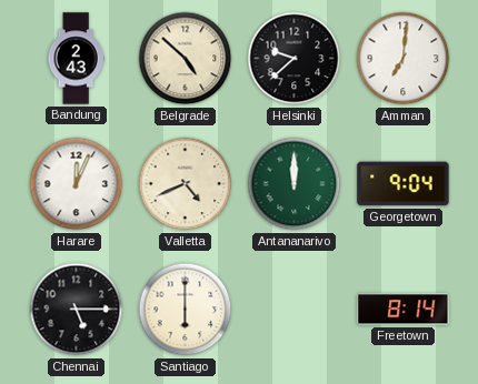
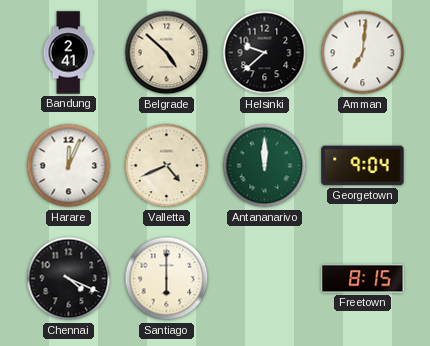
Bandung: 2:43 -> 2:41 (68, 53)
Chennai: 5:15 -> 4:19 (69, 279)
Freetown: 8:14 -> 8:15 (363, 279)
